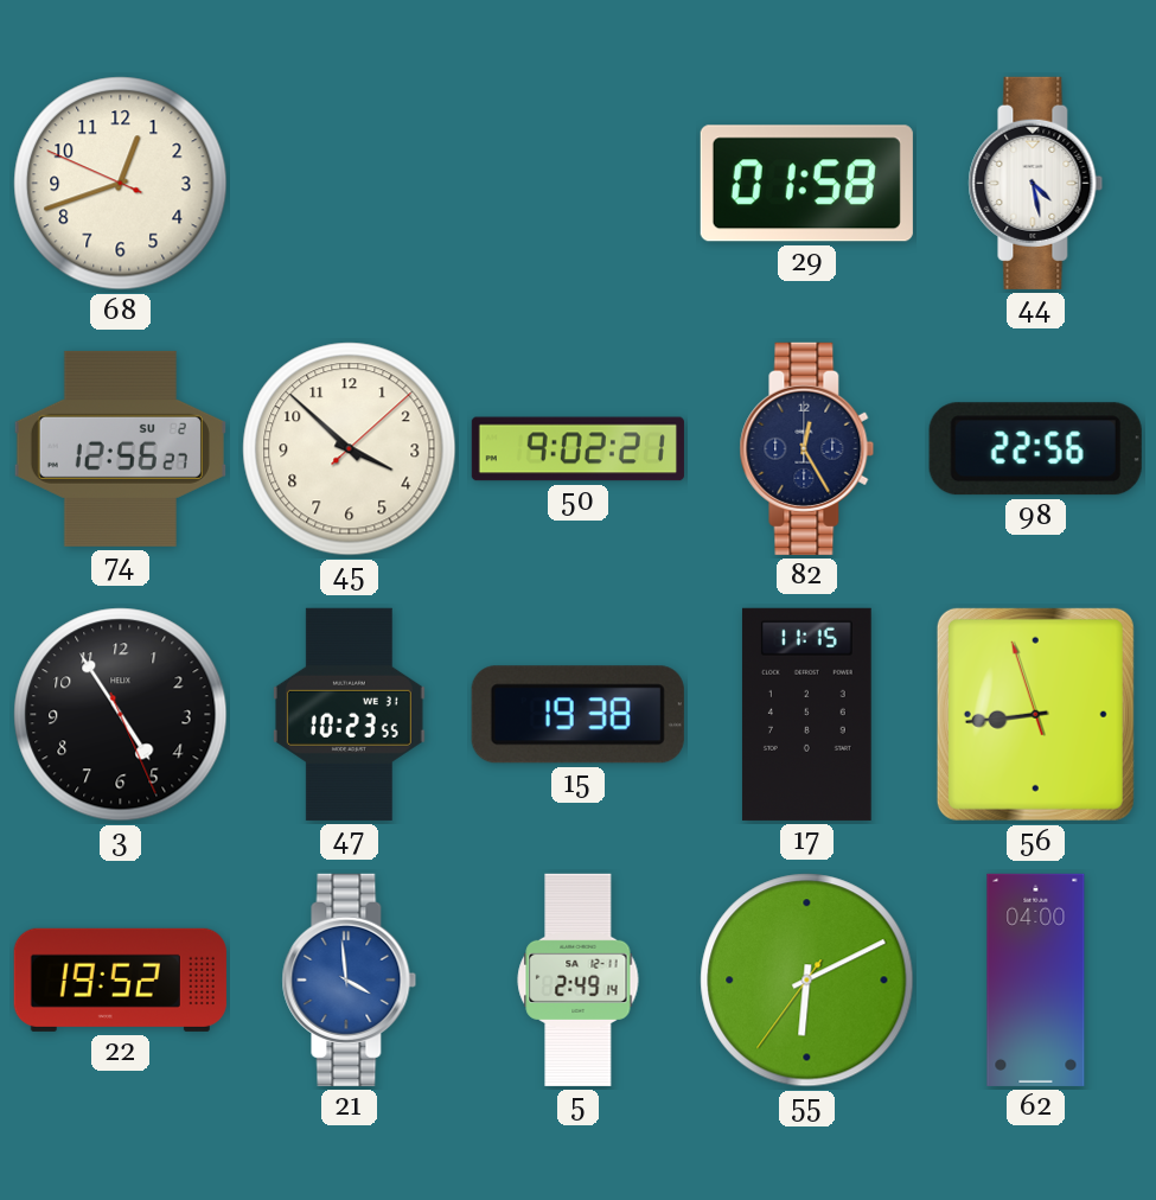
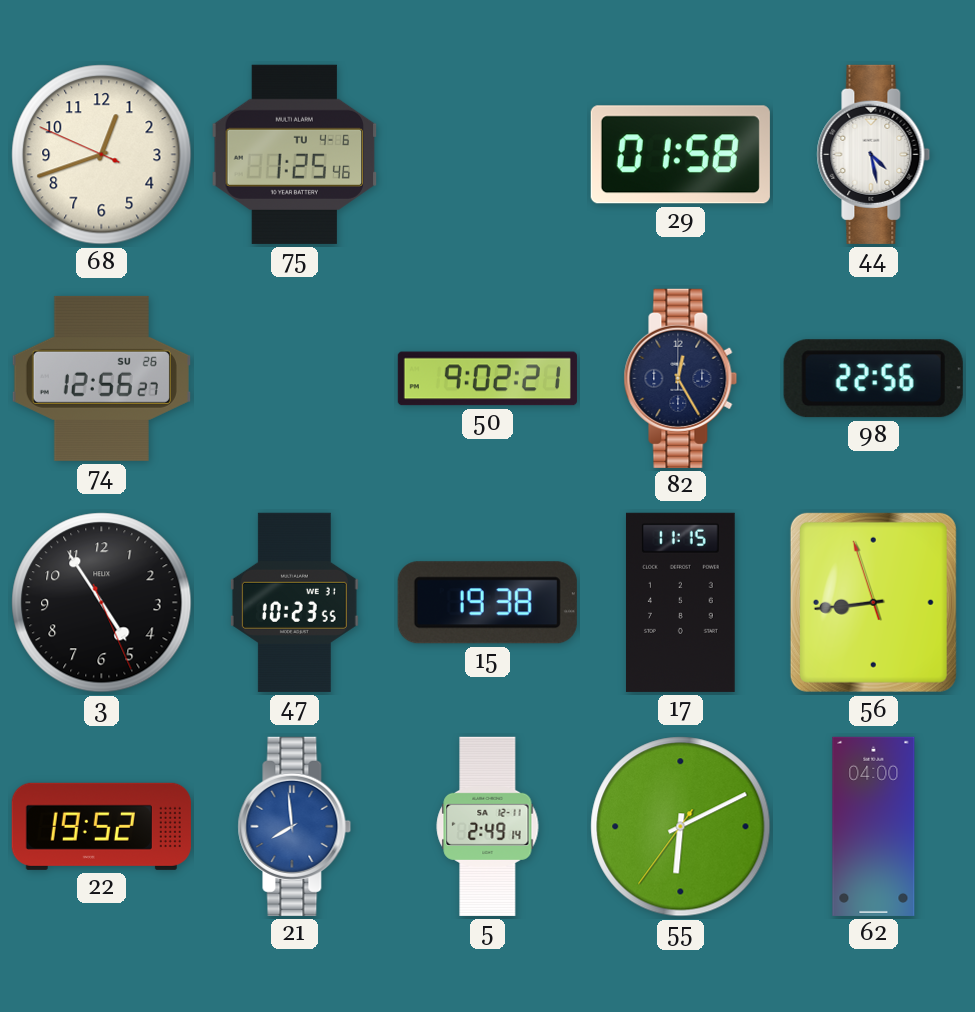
75: none -> 1:25 (295, 154)
74 date: SU 2 -> SU 26 (101, 378)
45: 3:52 -> none (350, 449)
21: 3:59 -> 7:59 (295, 826)
